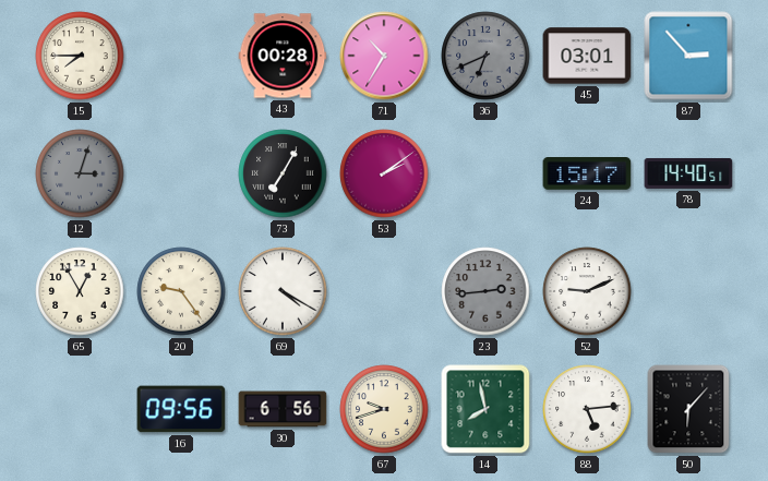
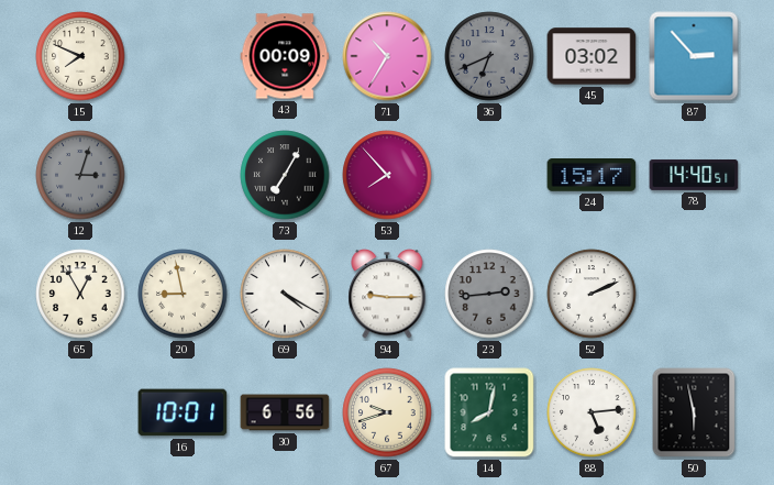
15: 7:45 -> 7:49 (80, 56)
43: 00:28 -> 00:09 (285, 56)
45: 03:01 -> 03:02 (591, 56)
53: 2:09 -> 7:53 (387, 175)
20: 9:24 -> 8:58 (183, 294)
94: none -> 9:15 (387, 294)
52: 9:11 -> 2:11 (591, 294)
16: 09:56 -> 10:01 (183, 412)
14: 7:58 -> 8:02 (489, 412)
50: 6:07 -> 5:58 (694, 412)
